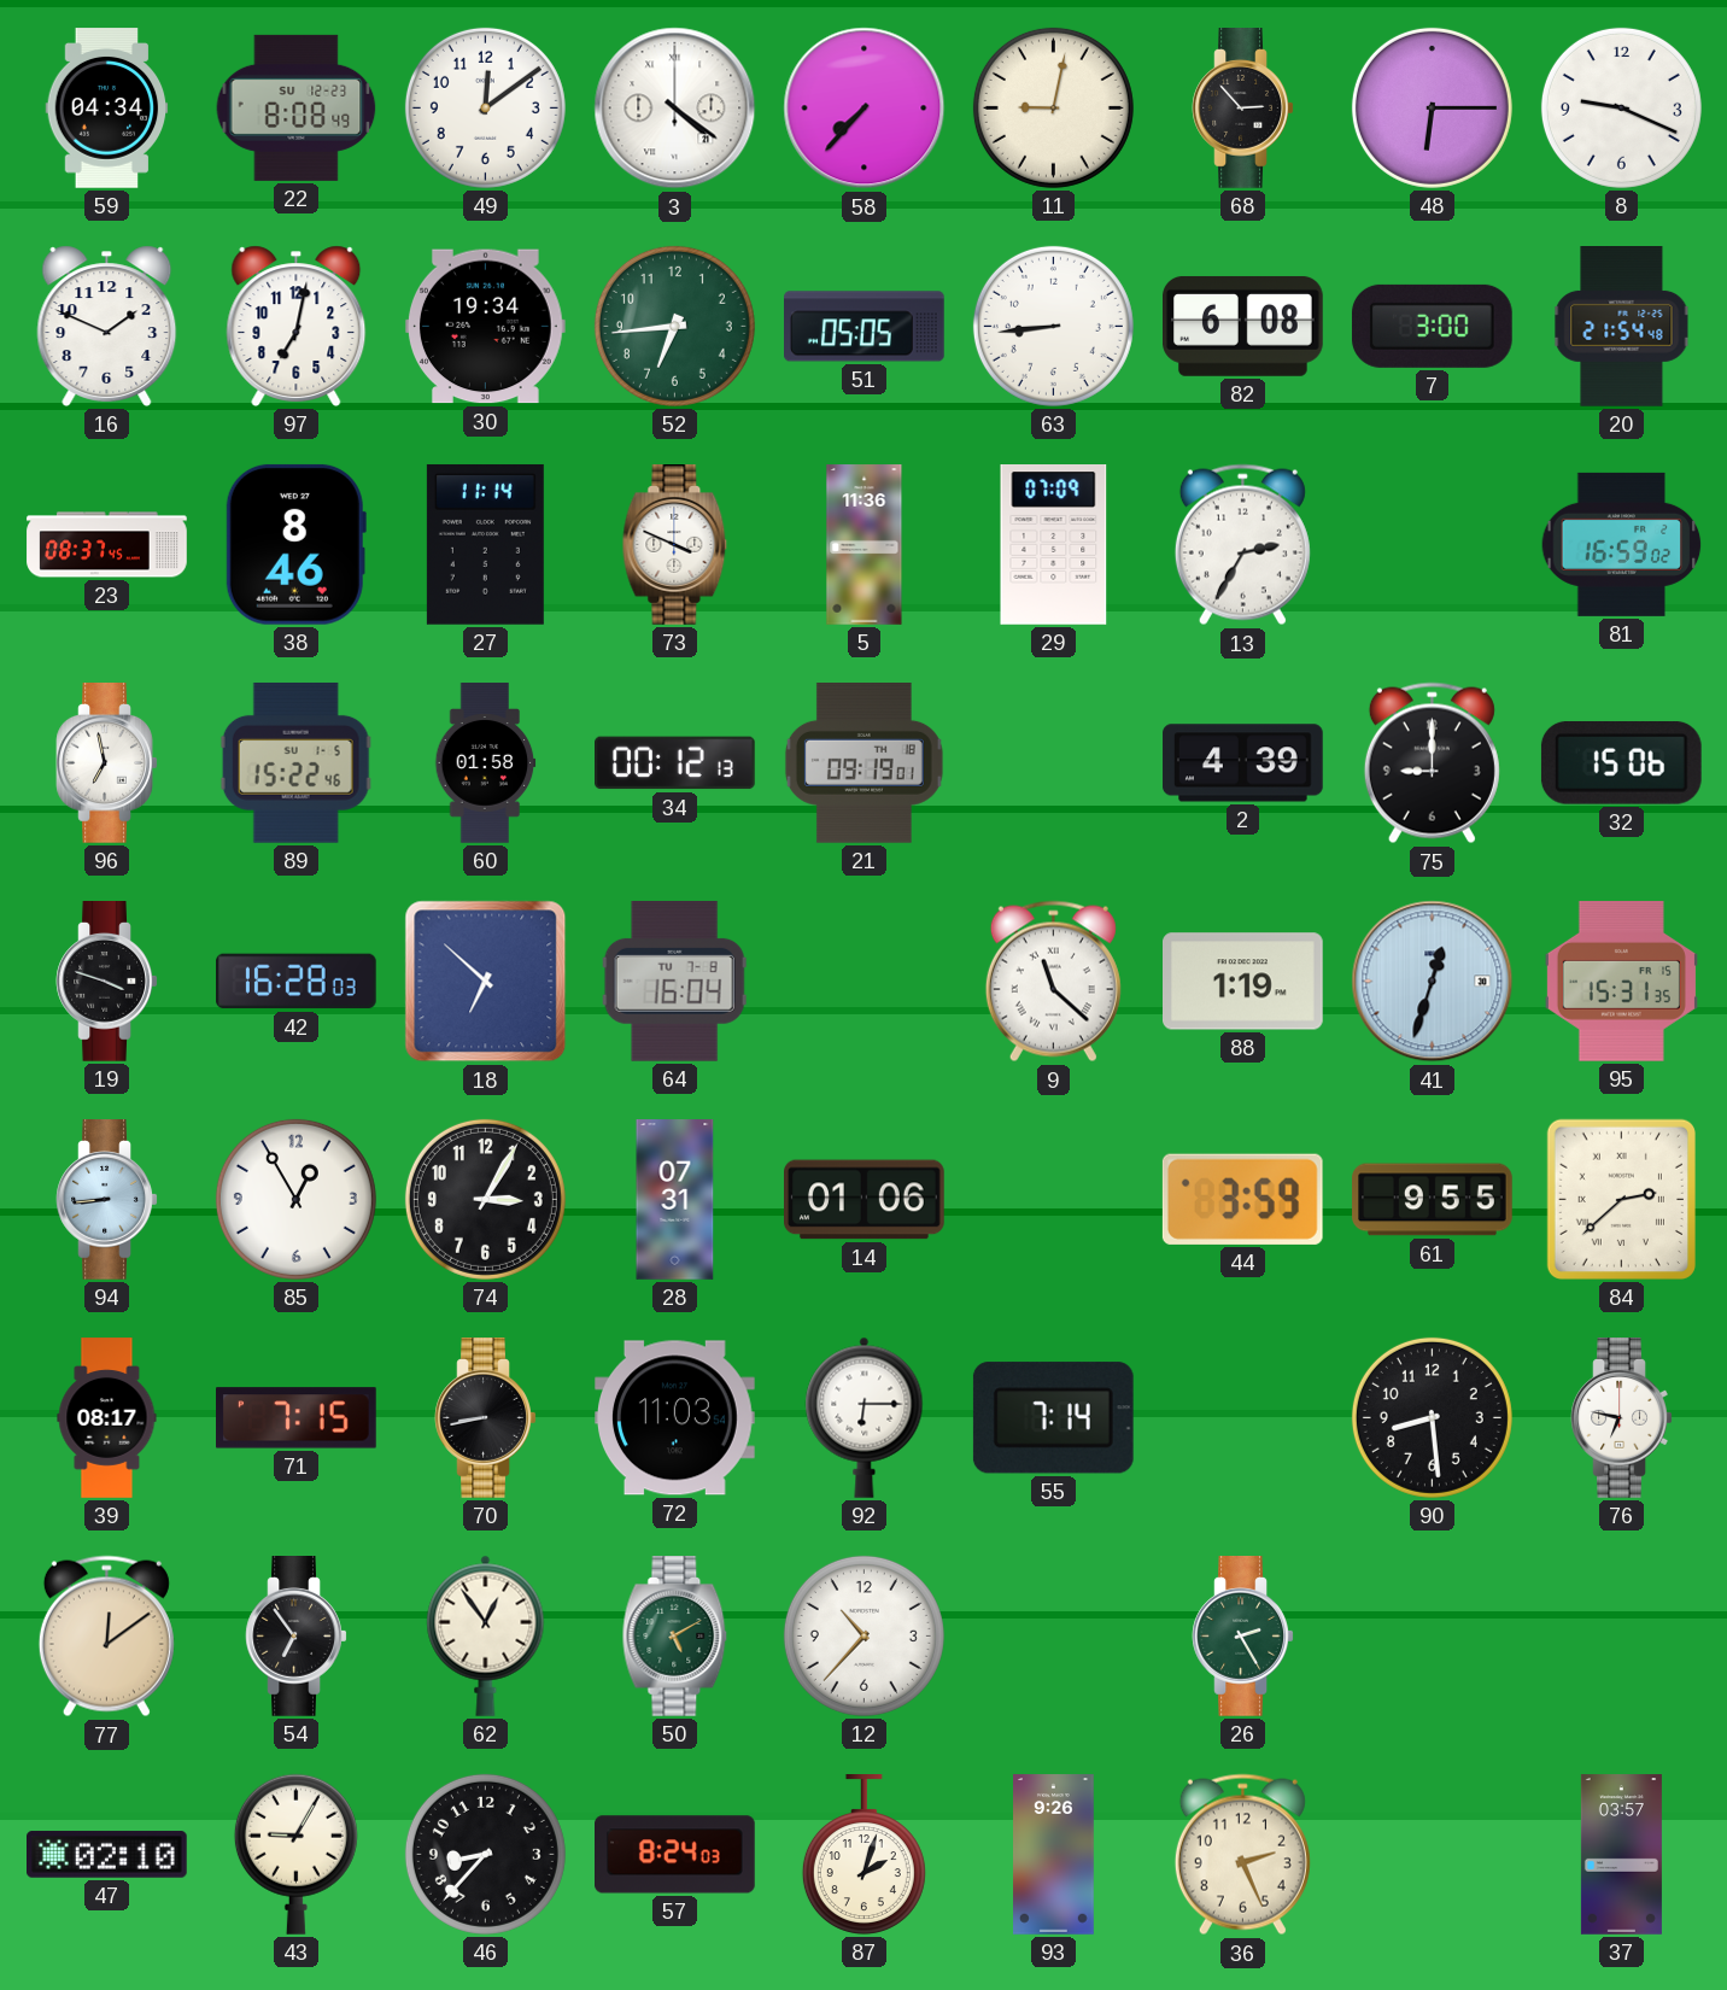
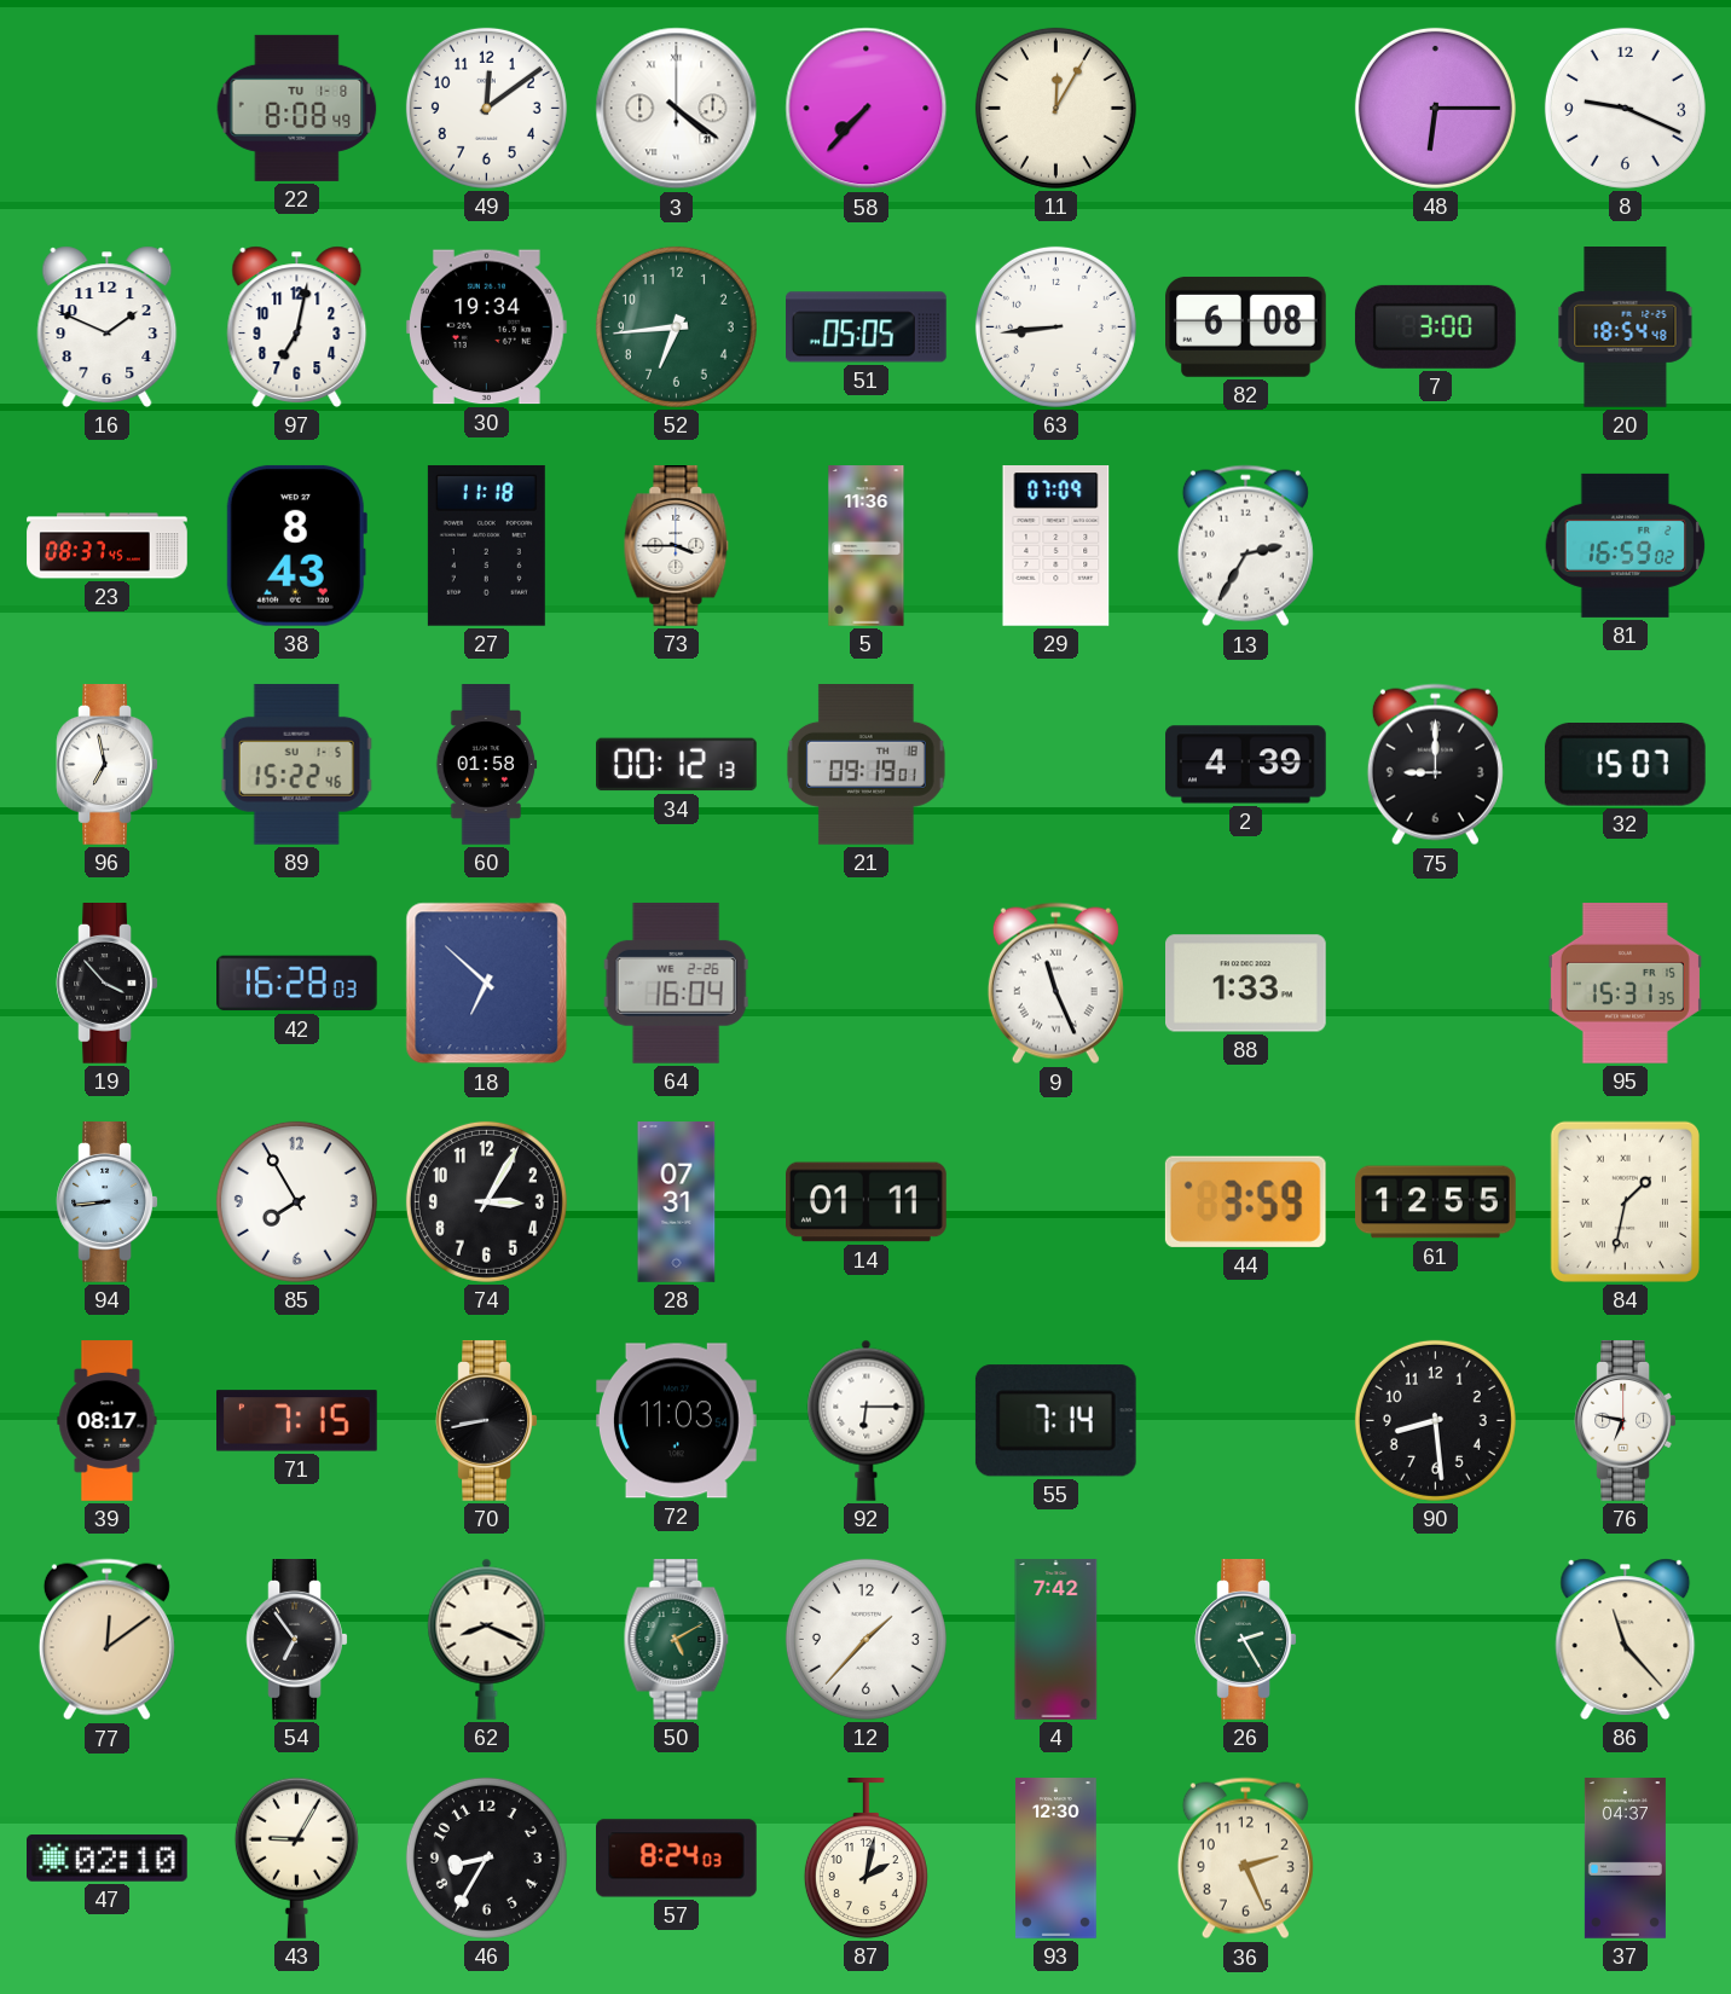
59: 04:34 -> none (107, 109)
22 date: SU 12-23 -> TU 1-8 (297, 108)
11: 9:02 -> 12:05 (1055, 108)
68: 2:53 -> none (1243, 109)
20: 21:54 -> 18:54 (1626, 327)
38: 8:46 -> 8:43 (296, 545)
27: 11:14 -> 11:18 (486, 545)
73: 3:49 -> 3:45 (677, 546)
32: 15:06 -> 15:07 (1625, 765)
19: 3:48 -> 3:53 (108, 984)
64 date: TU 7-8 -> WE 2-26 (676, 982)
9: 11:22 -> 11:26 (1055, 984)
88: 1:19 -> 1:33 (1246, 984)
41: 12:33 -> none (1433, 982)
85: 12:55 -> 7:55 (296, 1201)
14: 01:06 -> 01:11 (867, 1202)
61: 9:55 -> 12:55 (1436, 1202)
84: 2:38 -> 1:32 (1625, 1201)
62: 12:54 -> 8:19 (487, 1639)
12: 10:37 -> 1:37 (865, 1639)
4: none -> 7:42 (1056, 1640)
86: none -> 11:23 (1626, 1639)
46: 8:37 -> 8:35 (486, 1857)
87: 2:03 -> 2:02 (865, 1859)
93: 9:26 -> 12:30 (1056, 1859)
37: 03:57 -> 04:37 (1625, 1859)
